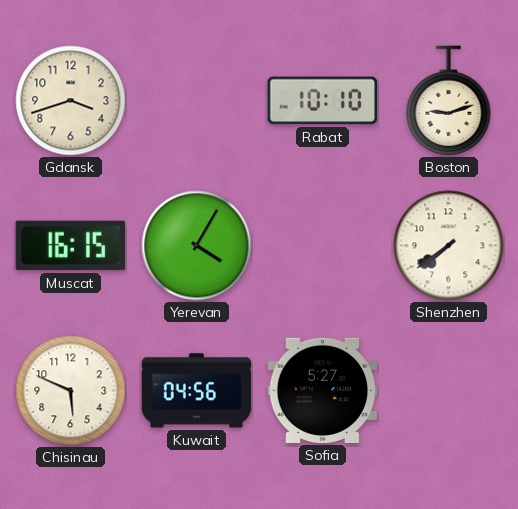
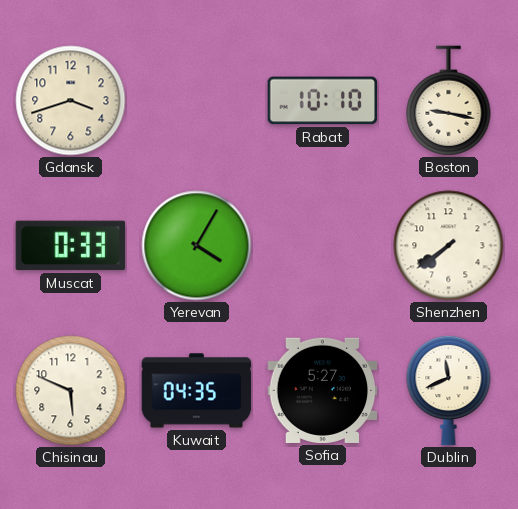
Boston: 9:12 -> 9:17 (449, 101)
Muscat: 16:15 -> 0:33 (71, 246)
Kuwait: 04:56 -> 04:35 (197, 391)
Dublin: none -> 11:41 (449, 390)
